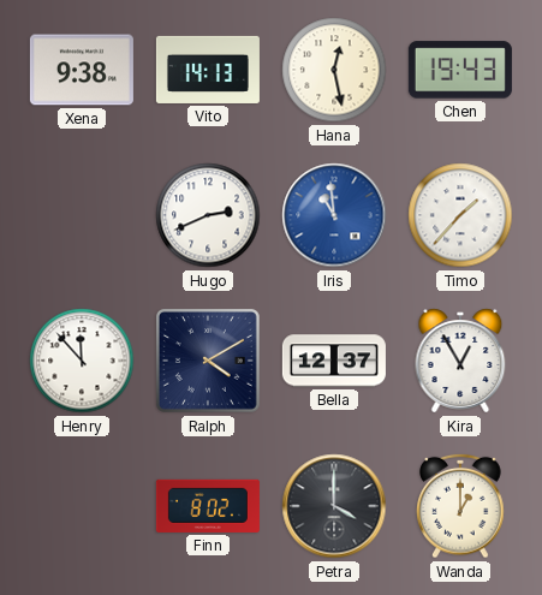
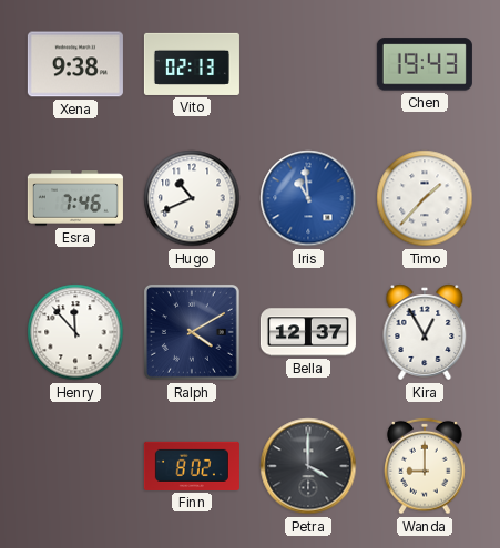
Vito: 14:13 -> 02:13 (192, 64)
Hana: 12:28 -> none (334, 70)
Esra: none -> 7:46 (75, 198)
Hugo: 2:41 -> 10:41 (192, 198)
Wanda: 1:00 -> 9:00 (425, 466)
